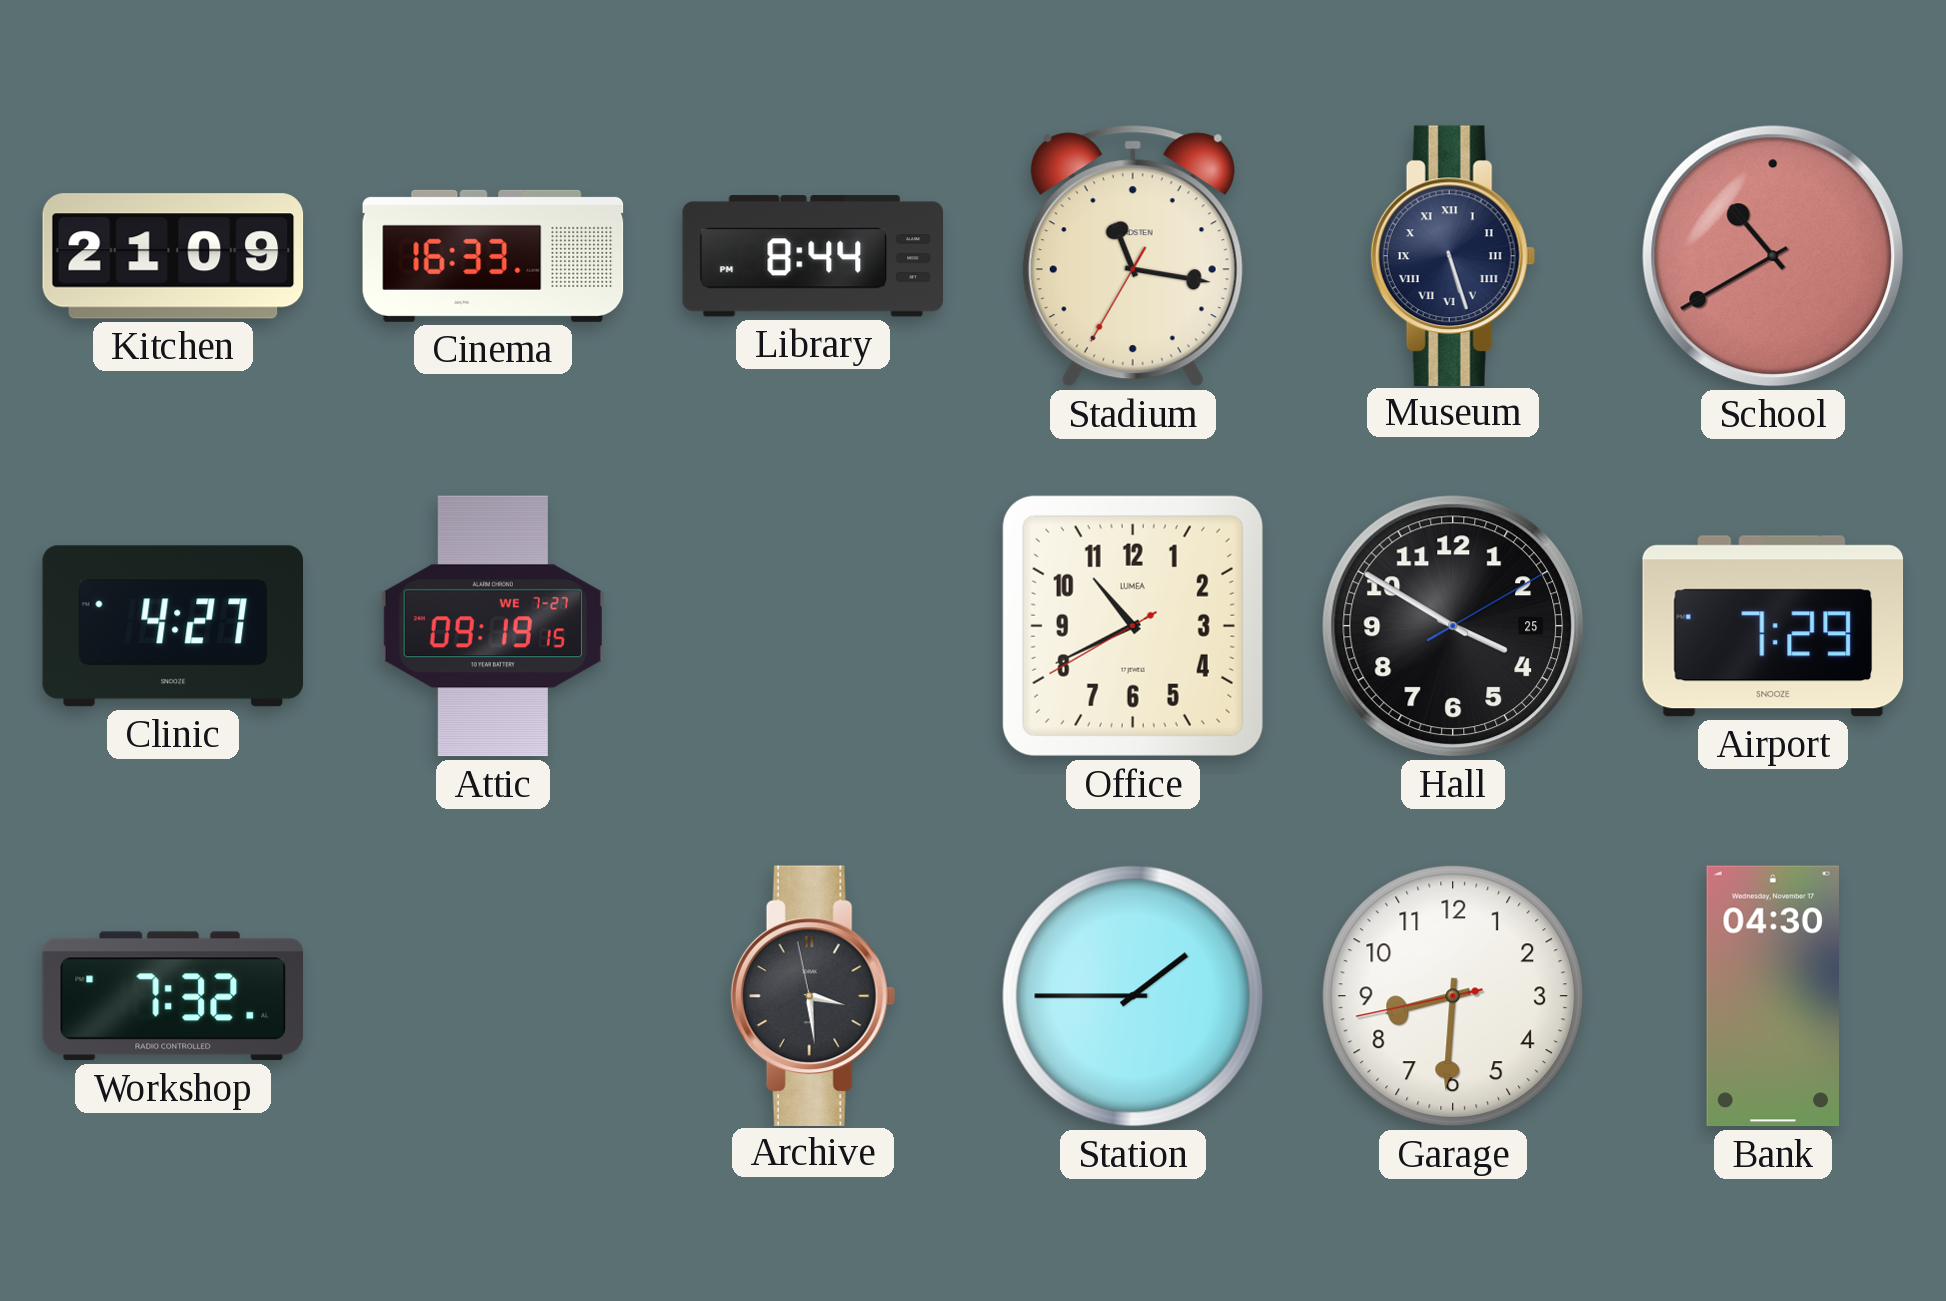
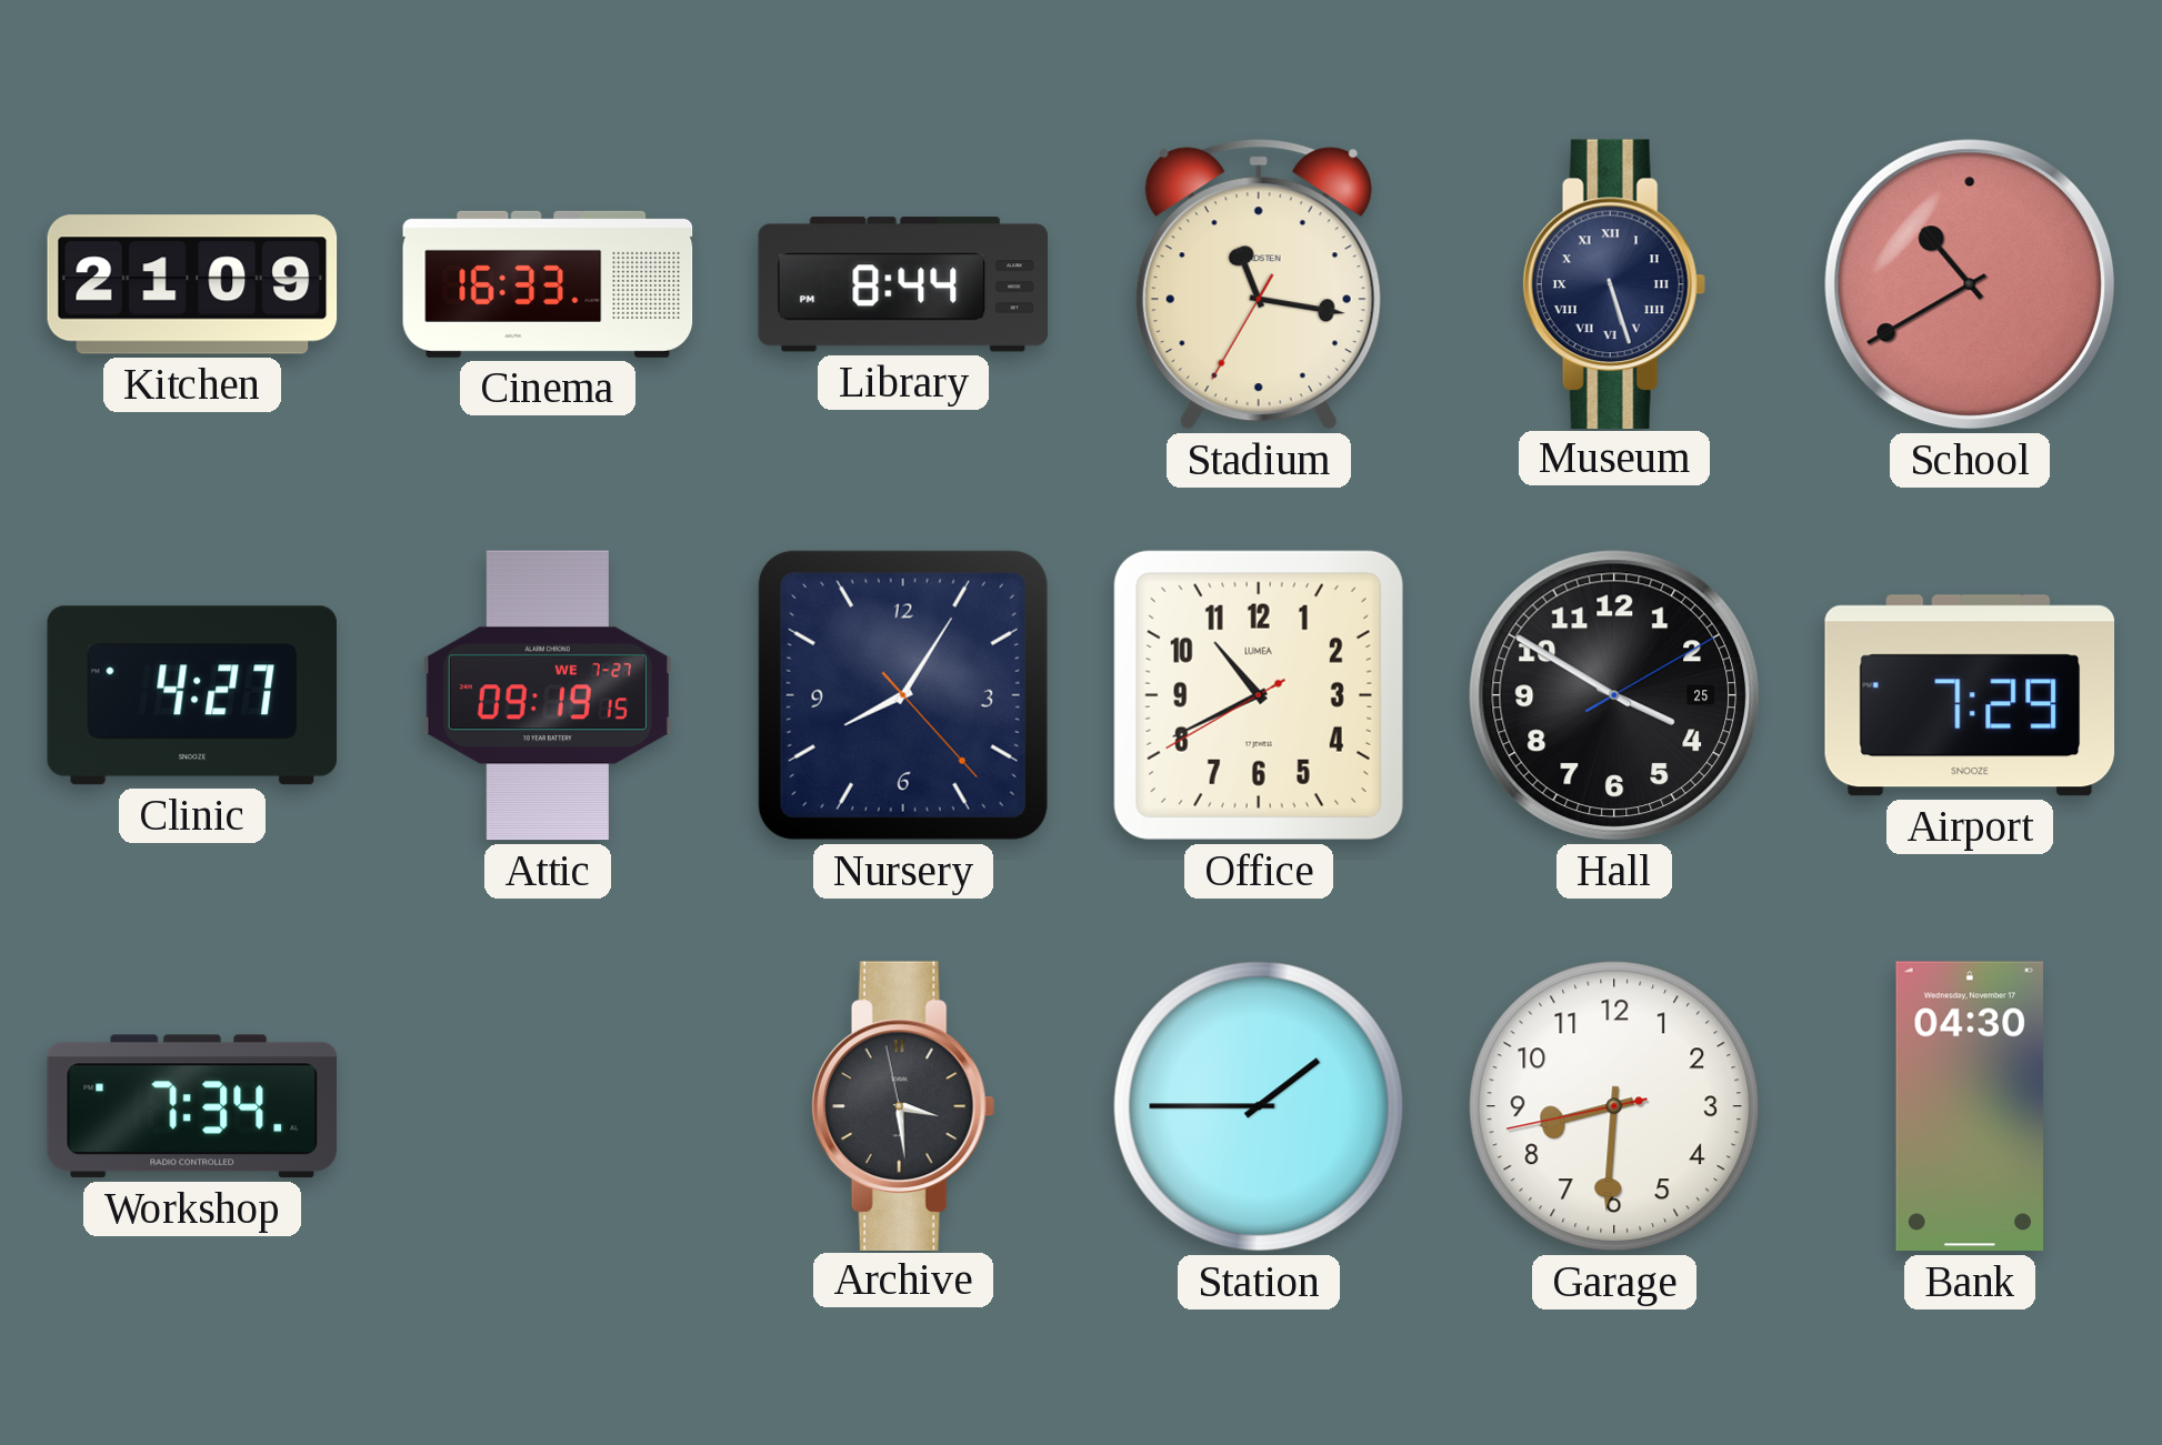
Nursery: none -> 8:05 (903, 695)
Workshop: 7:32 -> 7:34 (191, 1106)
